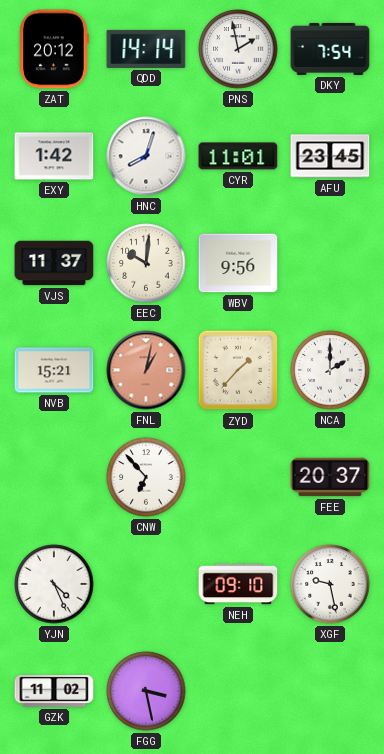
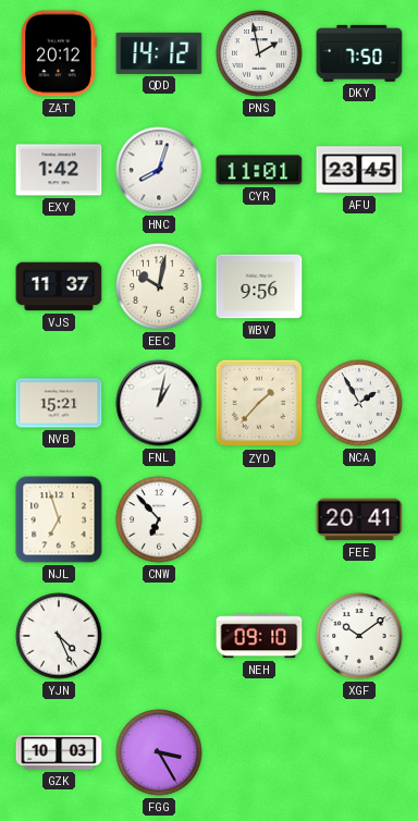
QDD: 14:14 -> 14:12 (159, 53)
DKY: 7:54 -> 7:50 (359, 53)
EEC: 10:01 -> 10:02 (159, 286)
FNL dial: salmon -> white (159, 403)
NCA: 2:00 -> 1:55 (359, 403)
NJL: none -> 6:57 (59, 519)
FEE: 20:37 -> 20:41 (359, 519)
XGF: 9:28 -> 10:09 (359, 636)
GZK: 11:02 -> 10:03 (59, 752)
FGG: 3:28 -> 3:25 (159, 752)
